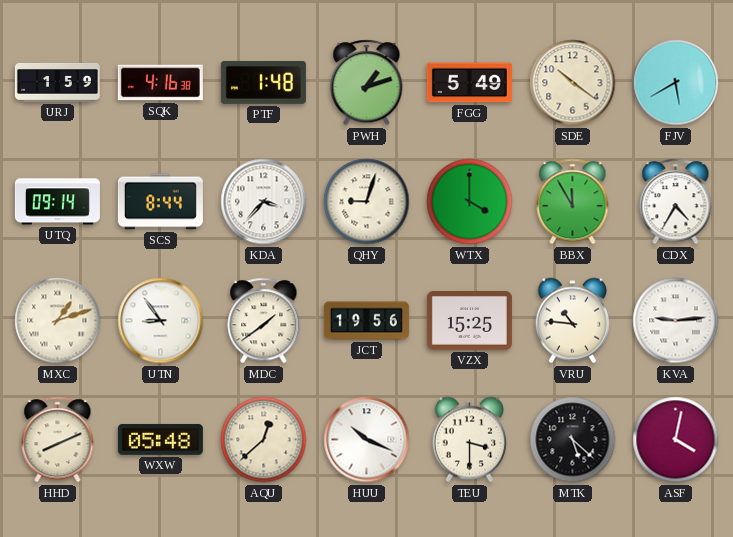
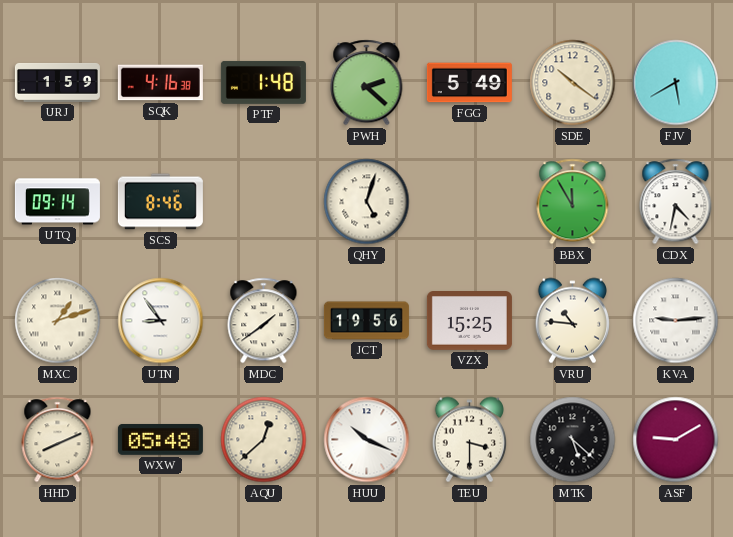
PWH: 1:12 -> 2:22 (367, 83)
SCS: 8:44 -> 8:46 (160, 202)
KDA: 3:37 -> none (264, 202)
QHY: 9:03 -> 5:03 (367, 202)
WTX: 4:00 -> none (470, 202)
CDX: 4:35 -> 4:32 (676, 202)
ASF: 4:02 -> 9:10 (676, 440)
